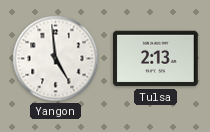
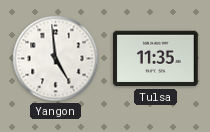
Tulsa: 2:13 -> 11:35 (155, 59)
